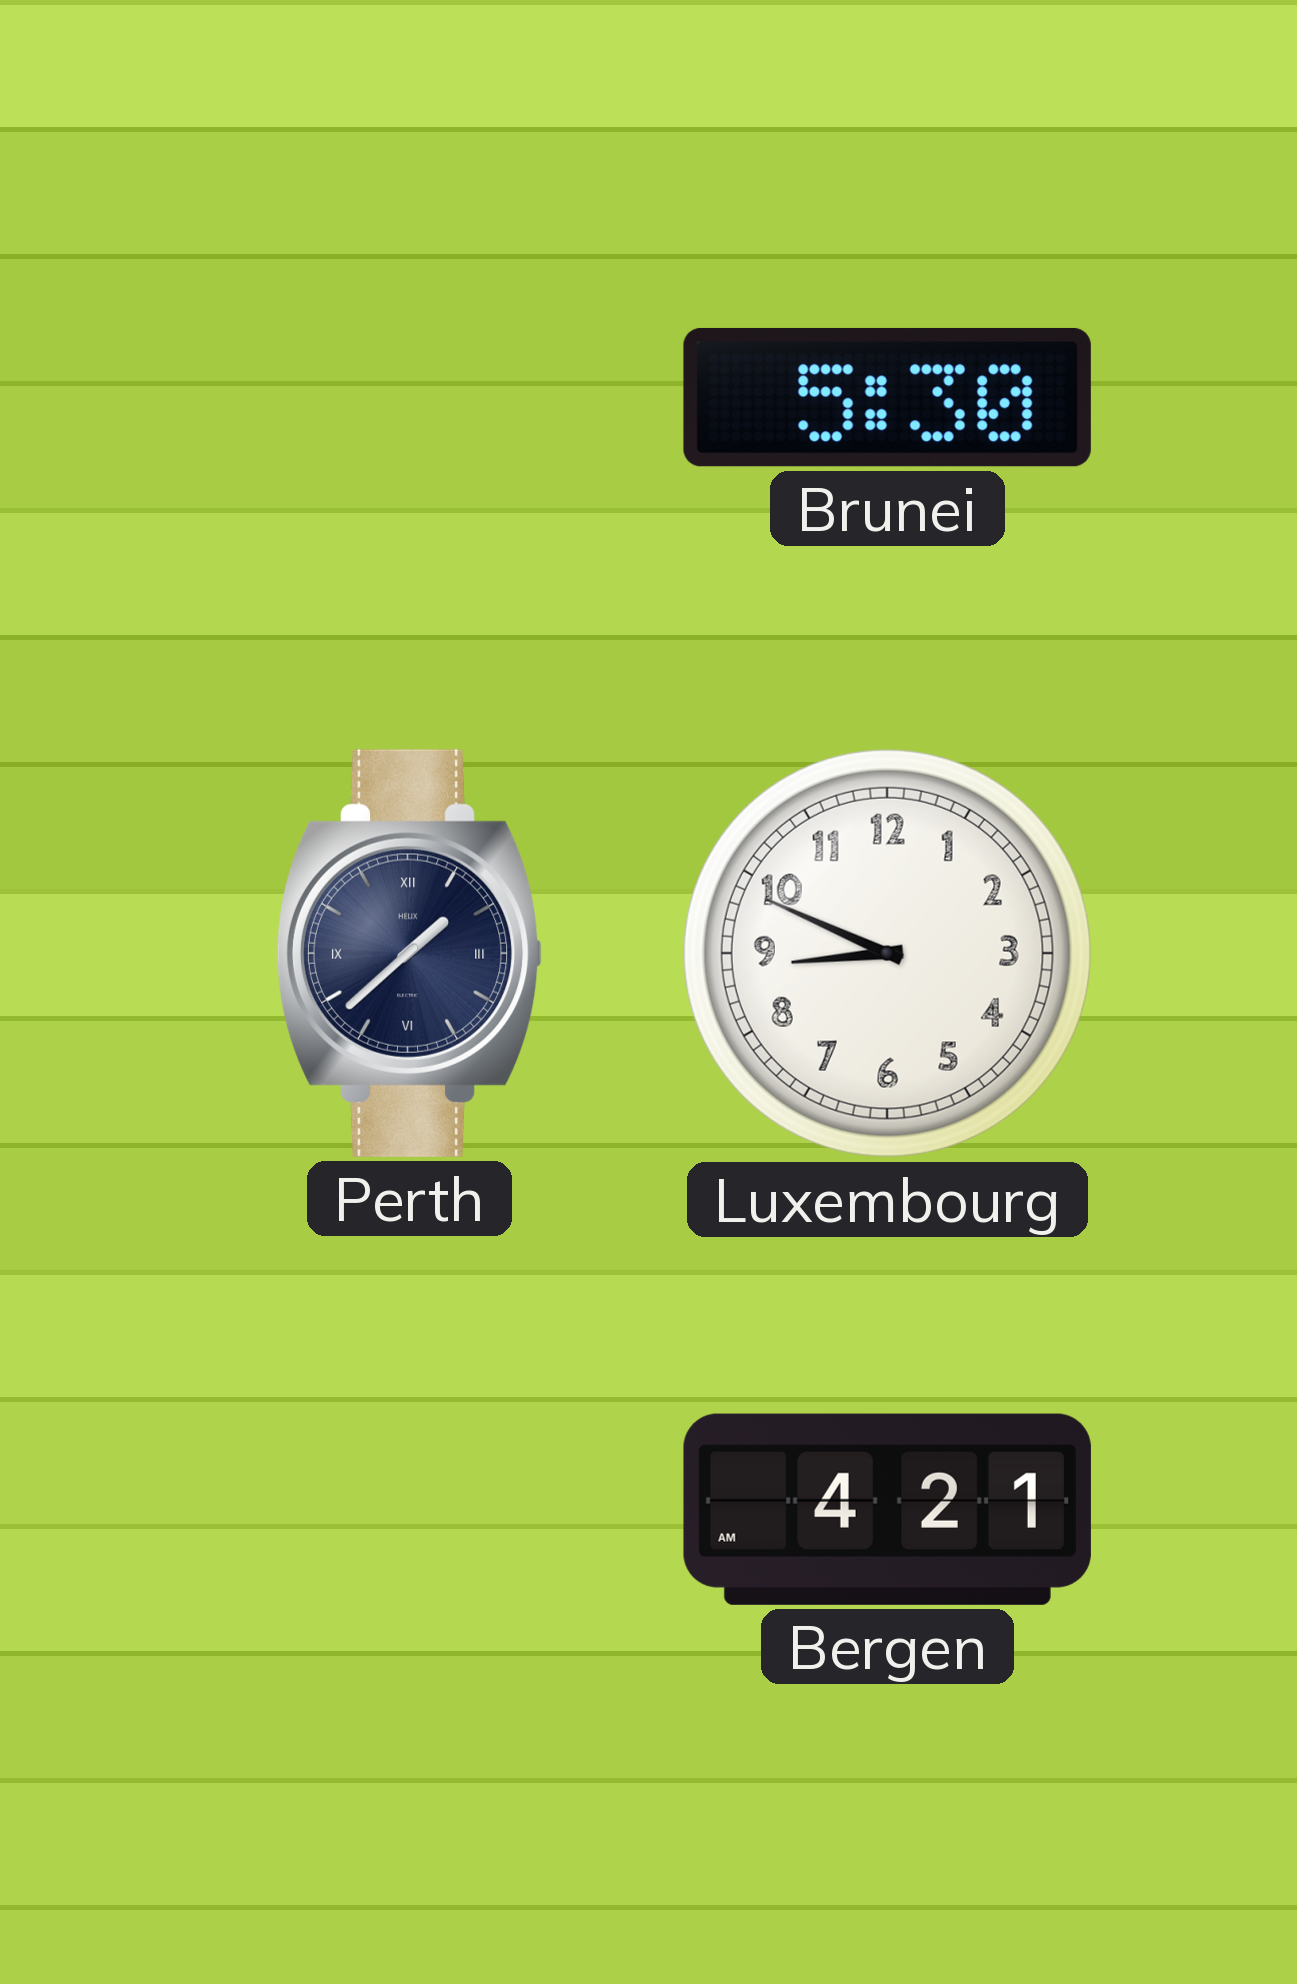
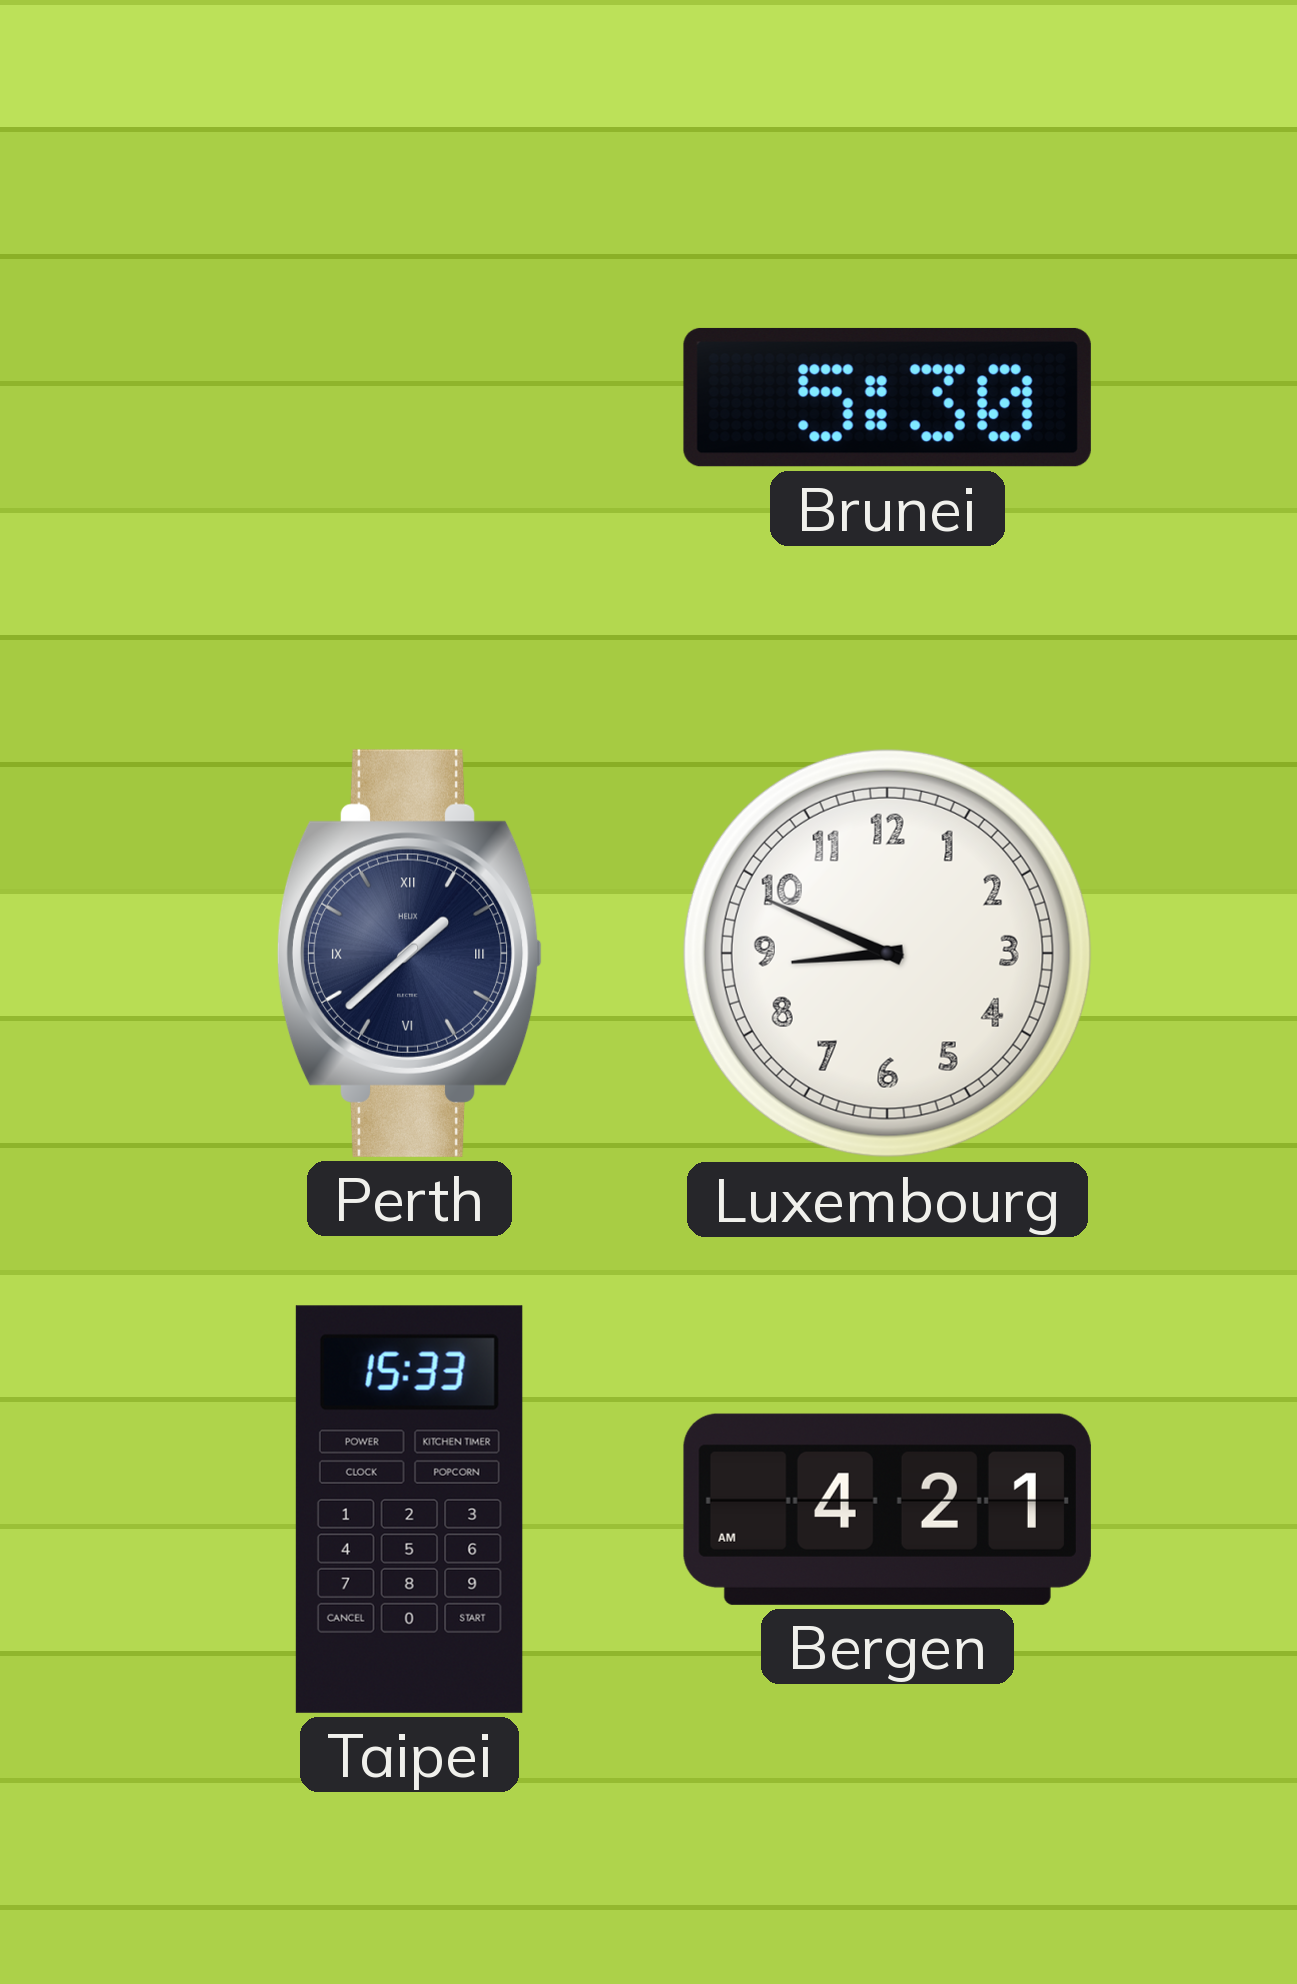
Taipei: none -> 15:33 (409, 1509)
